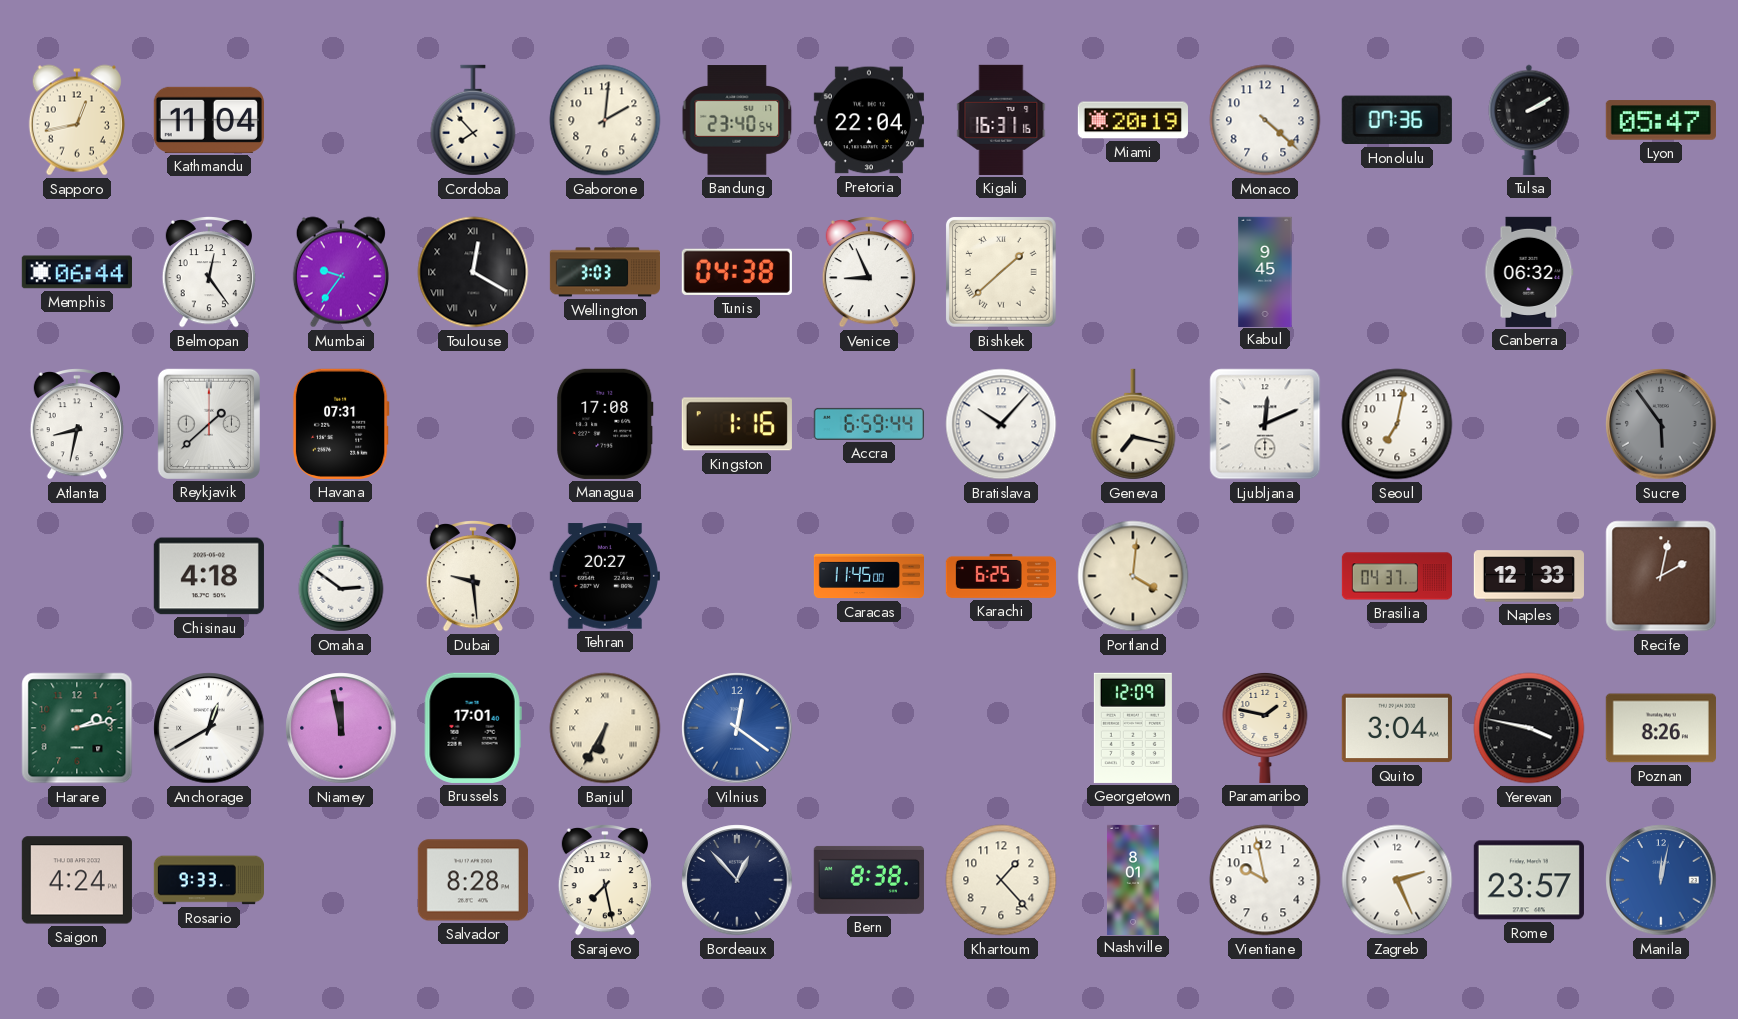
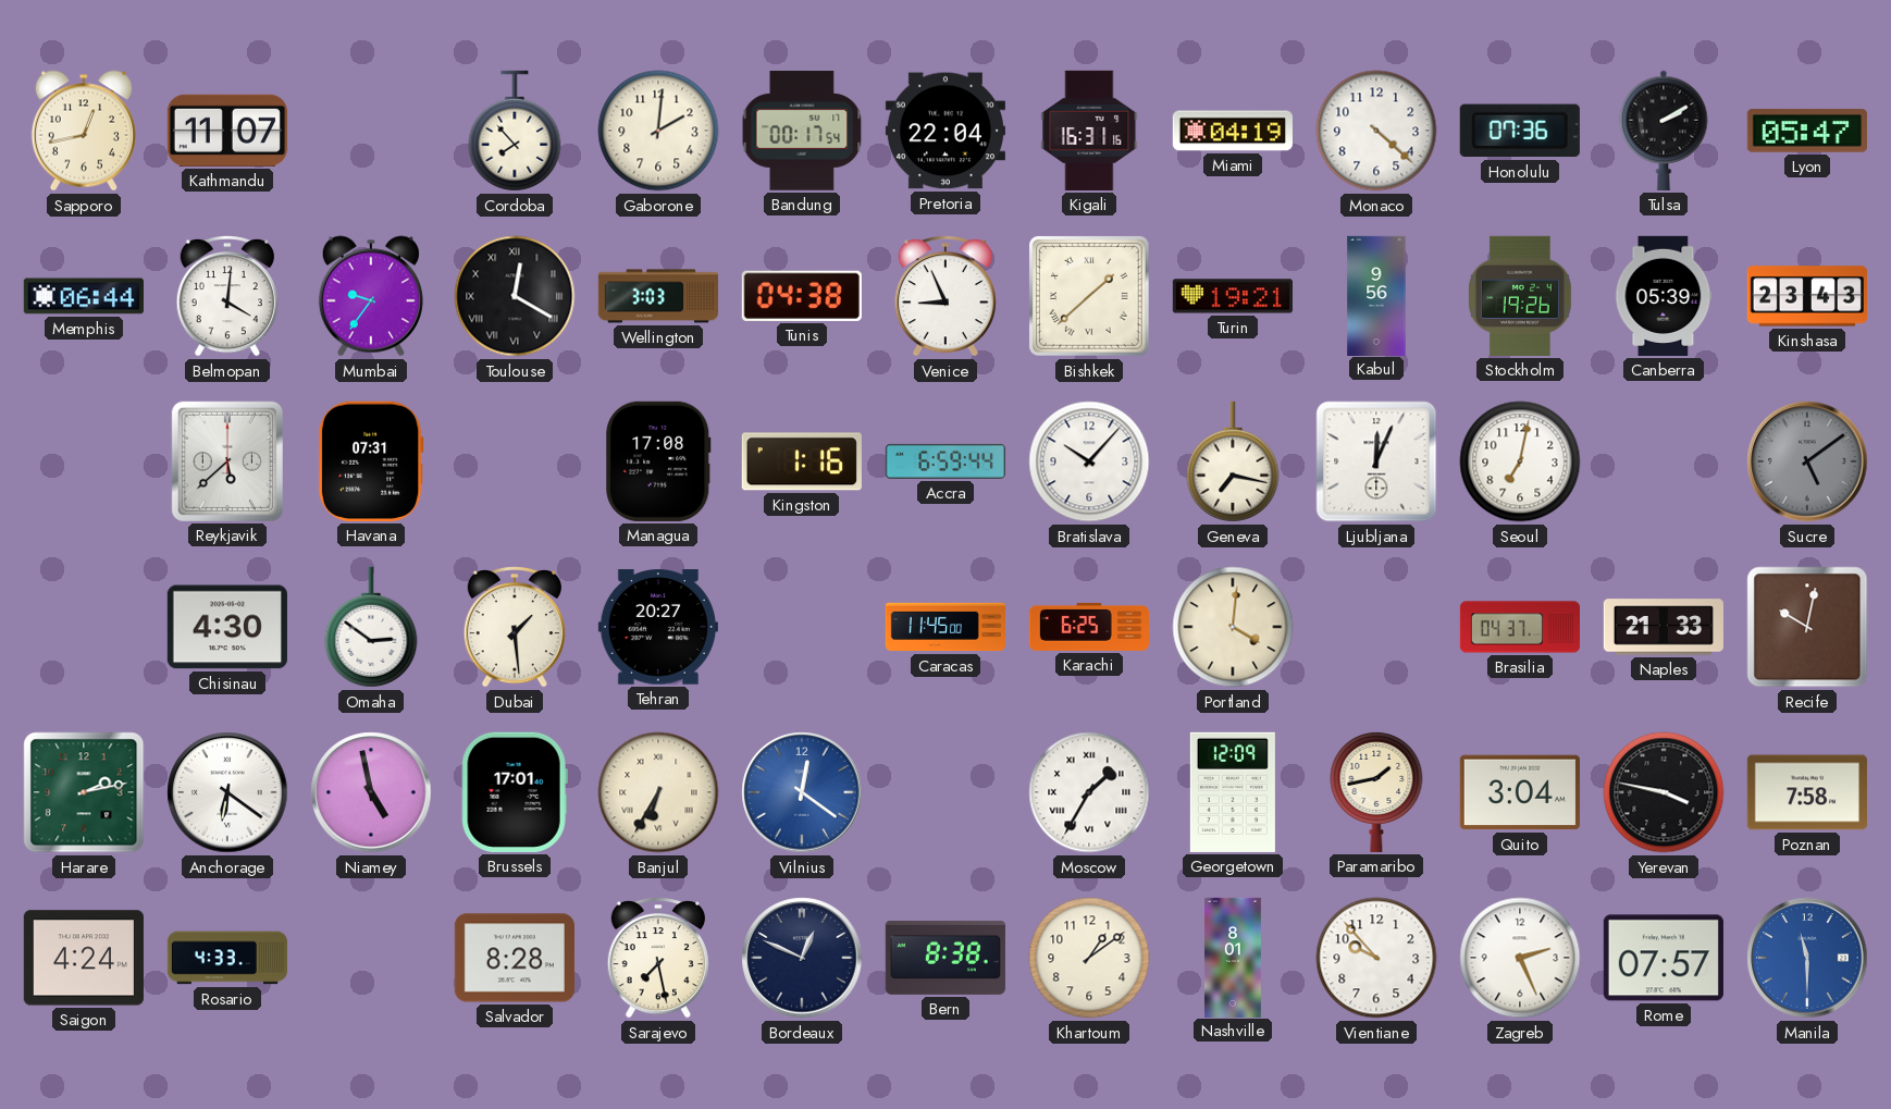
Kathmandu: 11:04 -> 11:07 (227, 131)
Bandung: 23:40 -> 00:17 (802, 131)
Miami: 20:19 -> 04:19 (1233, 131)
Belmopan: 12:24 -> 4:01 (227, 297)
Turin: none -> 19:21 (1233, 296)
Kabul: 9:45 -> 9:56 (1376, 295)
Stockholm: none -> 19:26 (1521, 296)
Canberra: 06:32 -> 05:39 (1664, 296)
Kinshasa: none -> 23:43 (1807, 296)
Atlanta: 8:32 -> none (77, 425)
Reykjavik: 1:38 -> 5:38 (227, 461)
Ljubljana: 12:11 -> 12:04 (1376, 461)
Sucre: 5:54 -> 5:09 (1807, 461)
Chisinau: 4:18 -> 4:30 (227, 627)
Dubai: 9:29 -> 1:29 (515, 628)
Naples: 12:33 -> 21:33 (1664, 627)
Recife: 2:02 -> 10:02 (1807, 627)
Anchorage: 12:40 -> 6:21 (227, 792)
Niamey: 11:58 -> 4:58 (371, 792)
Moscow: none -> 1:35 (1089, 792)
Paramaribo: 1:47 -> 1:43 (1376, 791)
Poznan: 8:26 -> 7:58 (1807, 792)
Rosario: 9:33 -> 4:33 (226, 958)
Bordeaux: 12:53 -> 12:49 (802, 958)
Khartoum: 1:23 -> 1:09 (1089, 958)
Vientiane: 9:58 -> 9:53 (1376, 958)
Rome: 23:57 -> 07:57 (1664, 958)
Manila: 12:02 -> 11:30 (1807, 958)
